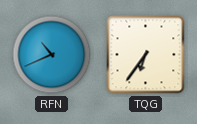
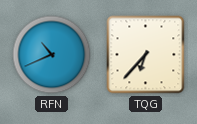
TQG: 6:36 -> 6:37 (146, 55)
